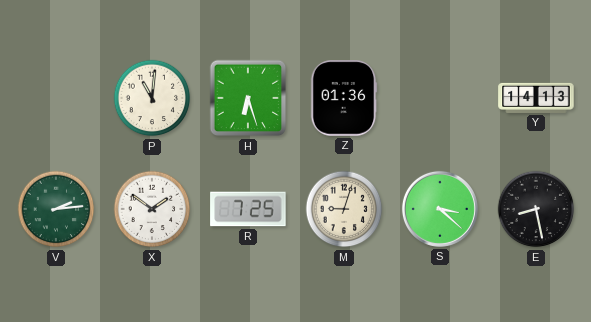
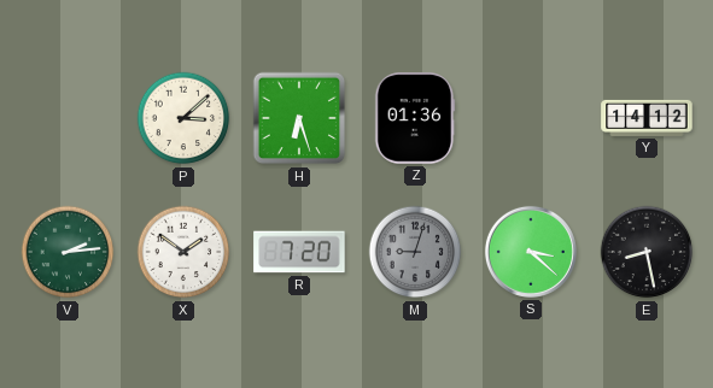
P: 11:01 -> 3:08 (183, 118)
Y: 14:13 -> 14:12 (647, 118)
R: 7:25 -> 7:20 (299, 252)
M dial: cream -> grey (415, 252)
